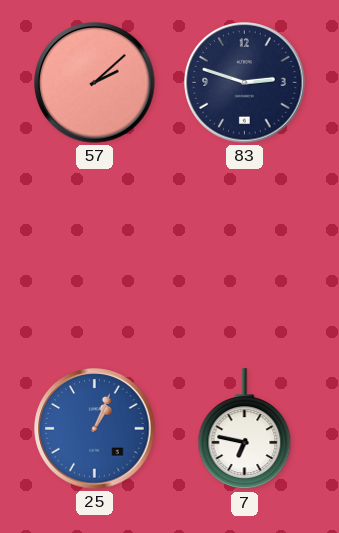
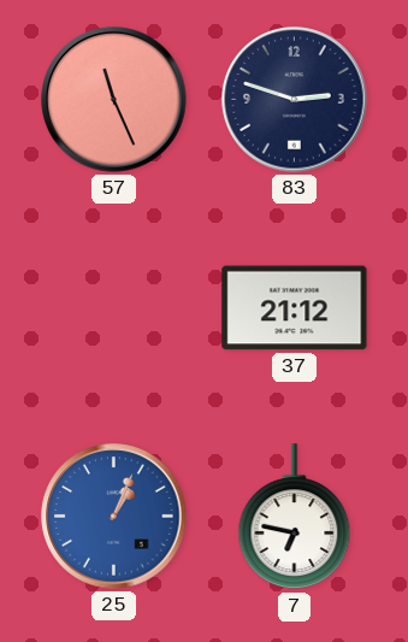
57: 2:08 -> 11:26 (114, 100)
37: none -> 21:12 (295, 308)
